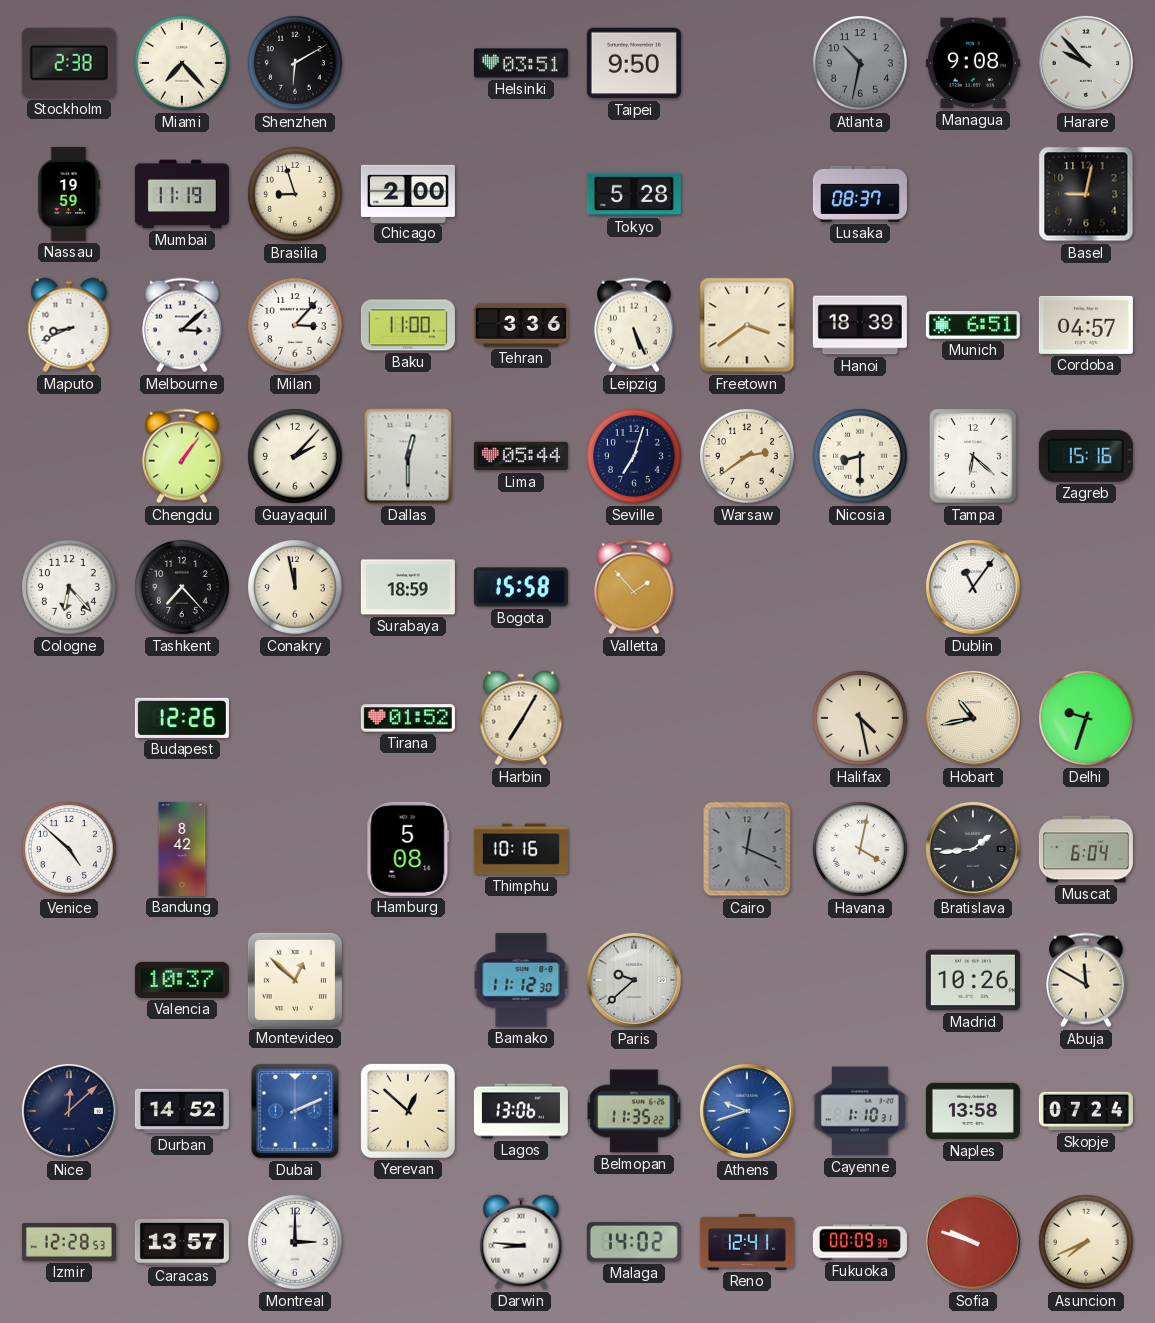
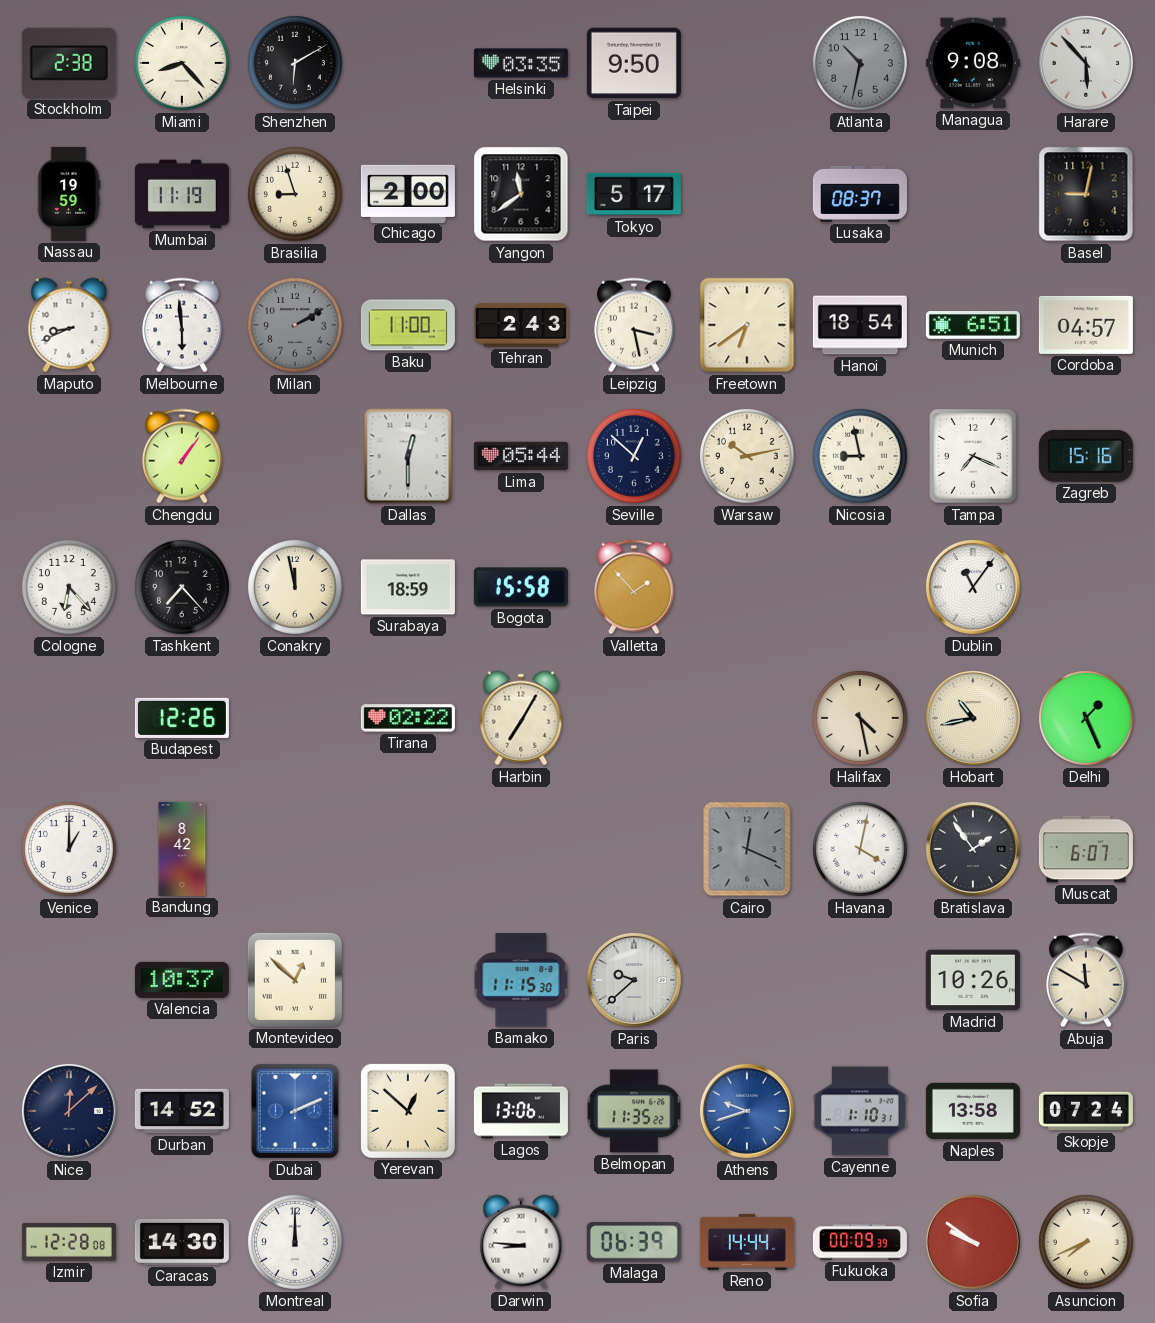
Miami: 7:23 -> 8:23 (182, 63)
Helsinki: 03:51 -> 03:35 (521, 63)
Harare: 9:53 -> 5:53 (1086, 63)
Yangon: none -> 11:39 (521, 194)
Tokyo: 5:28 -> 5:17 (634, 194)
Melbourne: 3:08 -> 5:59 (182, 325)
Milan: 3:07 -> 2:10 (295, 325)
Milan dial: white -> grey (295, 325)
Tehran: 3:36 -> 2:43 (521, 325)
Leipzig: 5:26 -> 3:28 (634, 325)
Freetown: 3:39 -> 6:39 (747, 325)
Hanoi: 18:39 -> 18:54 (860, 325)
Guayaquil: 2:07 -> none (295, 456)
Seville: 7:03 -> 12:52 (634, 456)
Warsaw: 2:39 -> 10:13 (747, 456)
Nicosia: 8:30 -> 8:58 (860, 456)
Tampa: 6:22 -> 7:19 (974, 457)
Tirana: 01:52 -> 02:22 (408, 718)
Delhi: 9:33 -> 1:26 (1086, 718)
Venice: 4:52 -> 1:00 (69, 849)
Hamburg: 5:08 -> none (408, 849)
Thimphu: 10:16 -> none (521, 849)
Bratislava: 1:44 -> 1:54 (973, 849)
Muscat: 6:04 -> 6:07 (1086, 849)
Bamako: 11:12 -> 11:15 (521, 980)
Izmir: 12:28:53 -> 12:28:08 (69, 1242)
Caracas: 13:57 -> 14:30 (182, 1242)
Montreal: 3:00 -> 12:00 (295, 1242)
Malaga: 14:02 -> 06:39 (634, 1242)
Reno: 12:41 -> 14:44 (747, 1242)
Sofia: 9:48 -> 9:51 (973, 1242)
